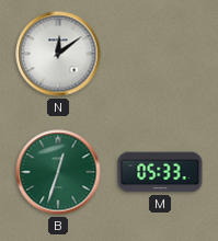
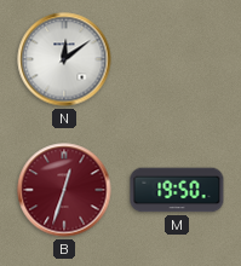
B dial: green -> burgundy (64, 190)
M: 05:33 -> 19:50 (177, 190)
